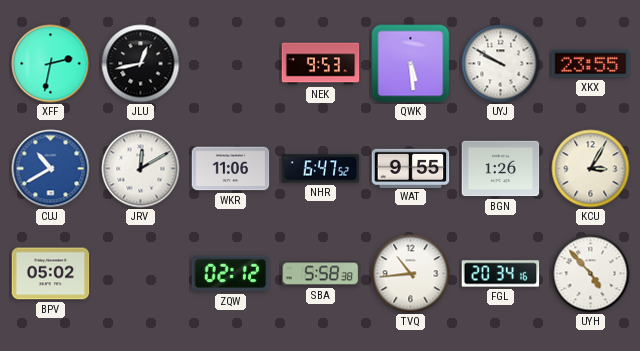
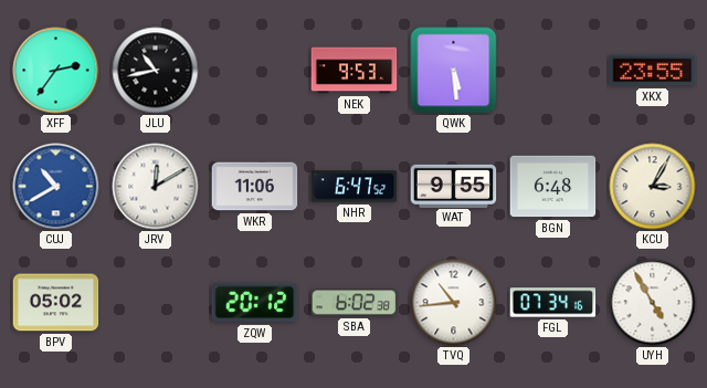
XFF: 2:32 -> 2:36 (56, 71)
JLU: 12:43 -> 10:43 (156, 71)
UYJ: 9:50 -> none (501, 64)
BGN: 1:26 -> 6:48 (553, 187)
ZQW: 02:12 -> 20:12 (255, 303)
SBA: 5:58 -> 6:02 (355, 303)
FGL: 20:34 -> 07:34 (553, 303)
UYH: 4:53 -> 4:55 (653, 303)
